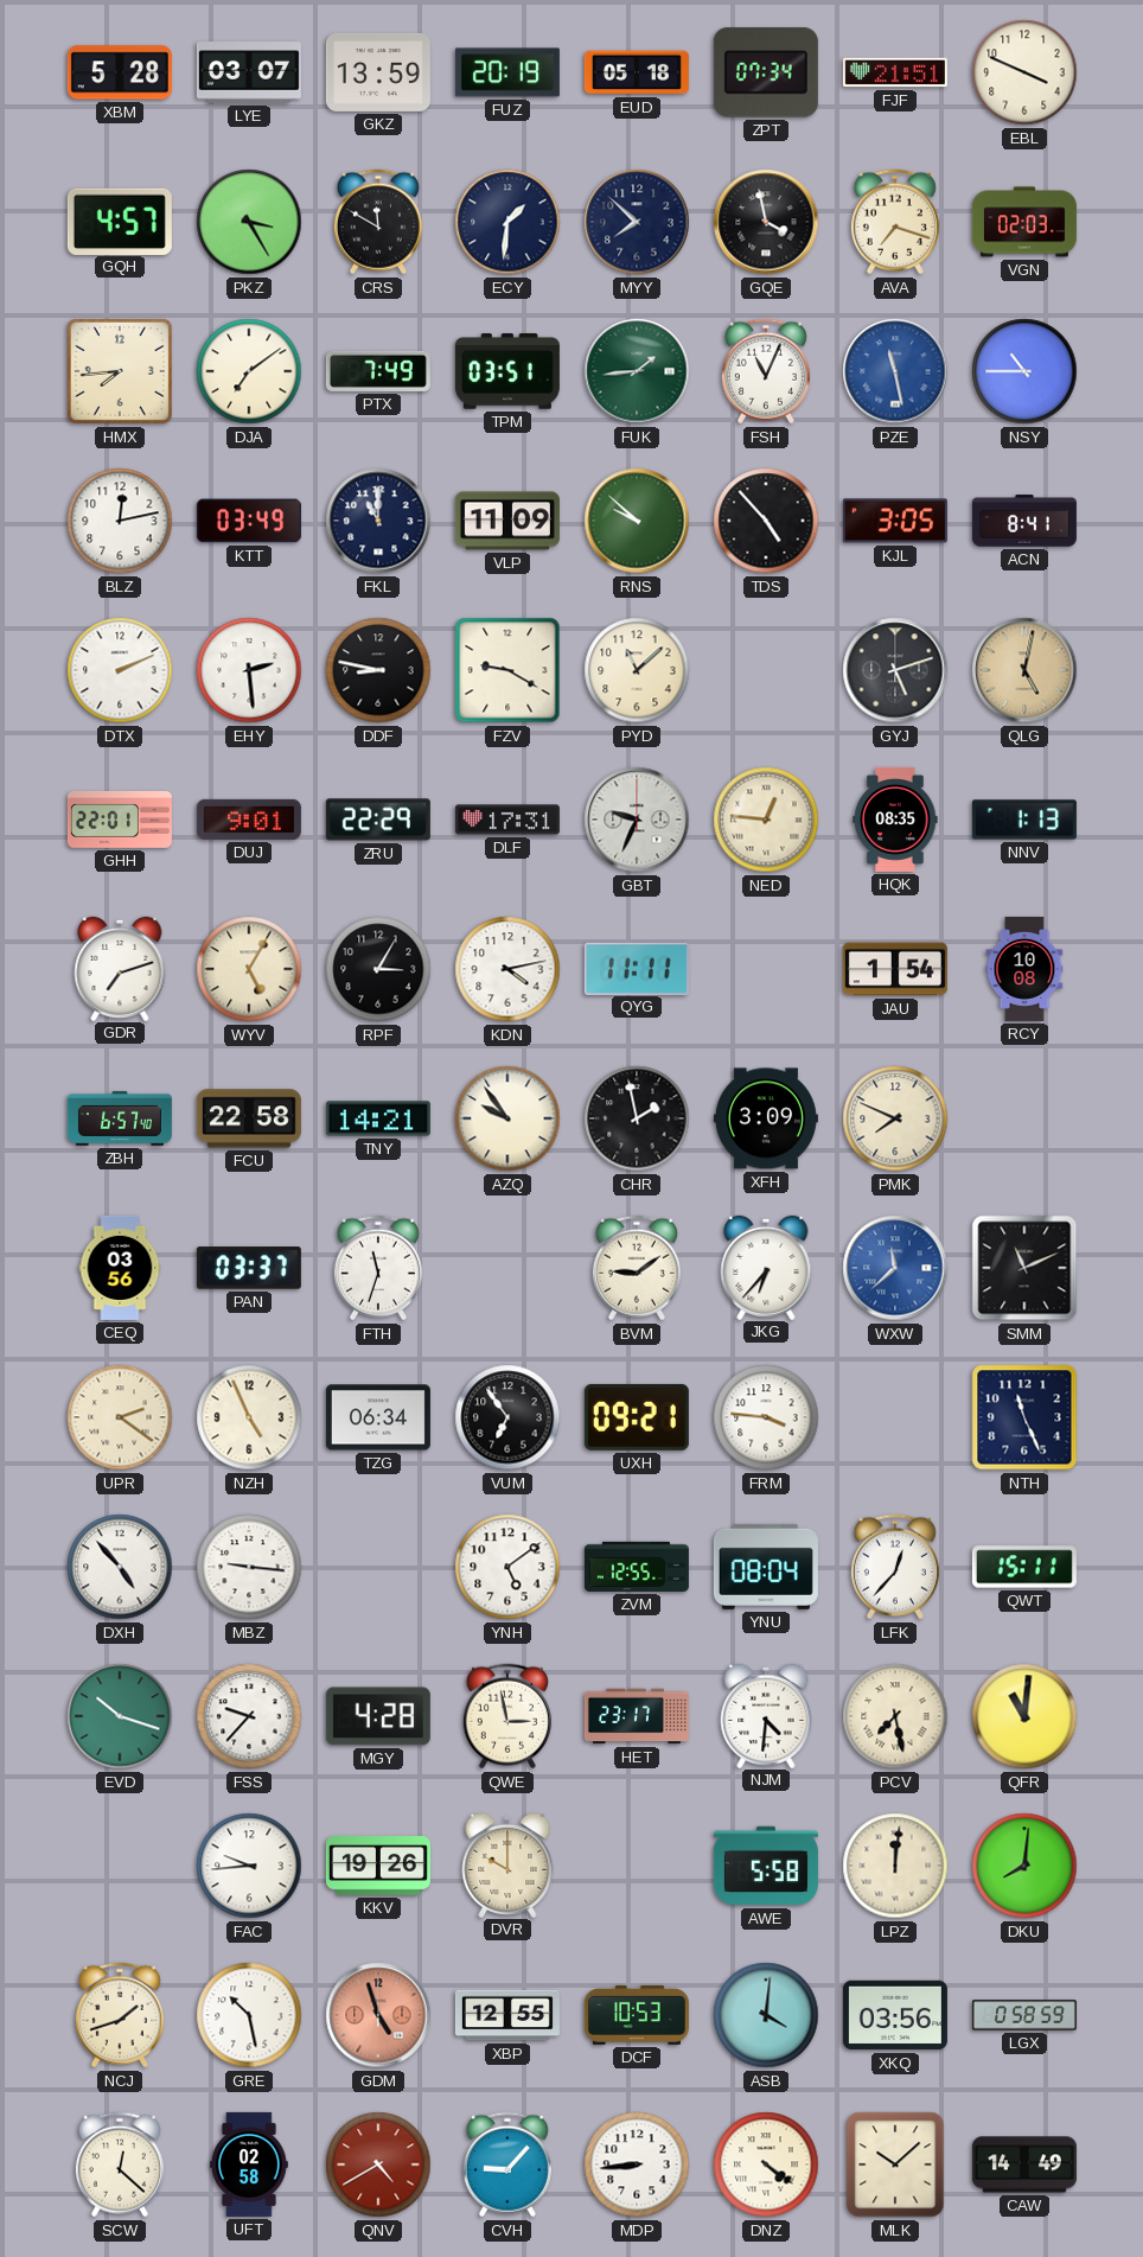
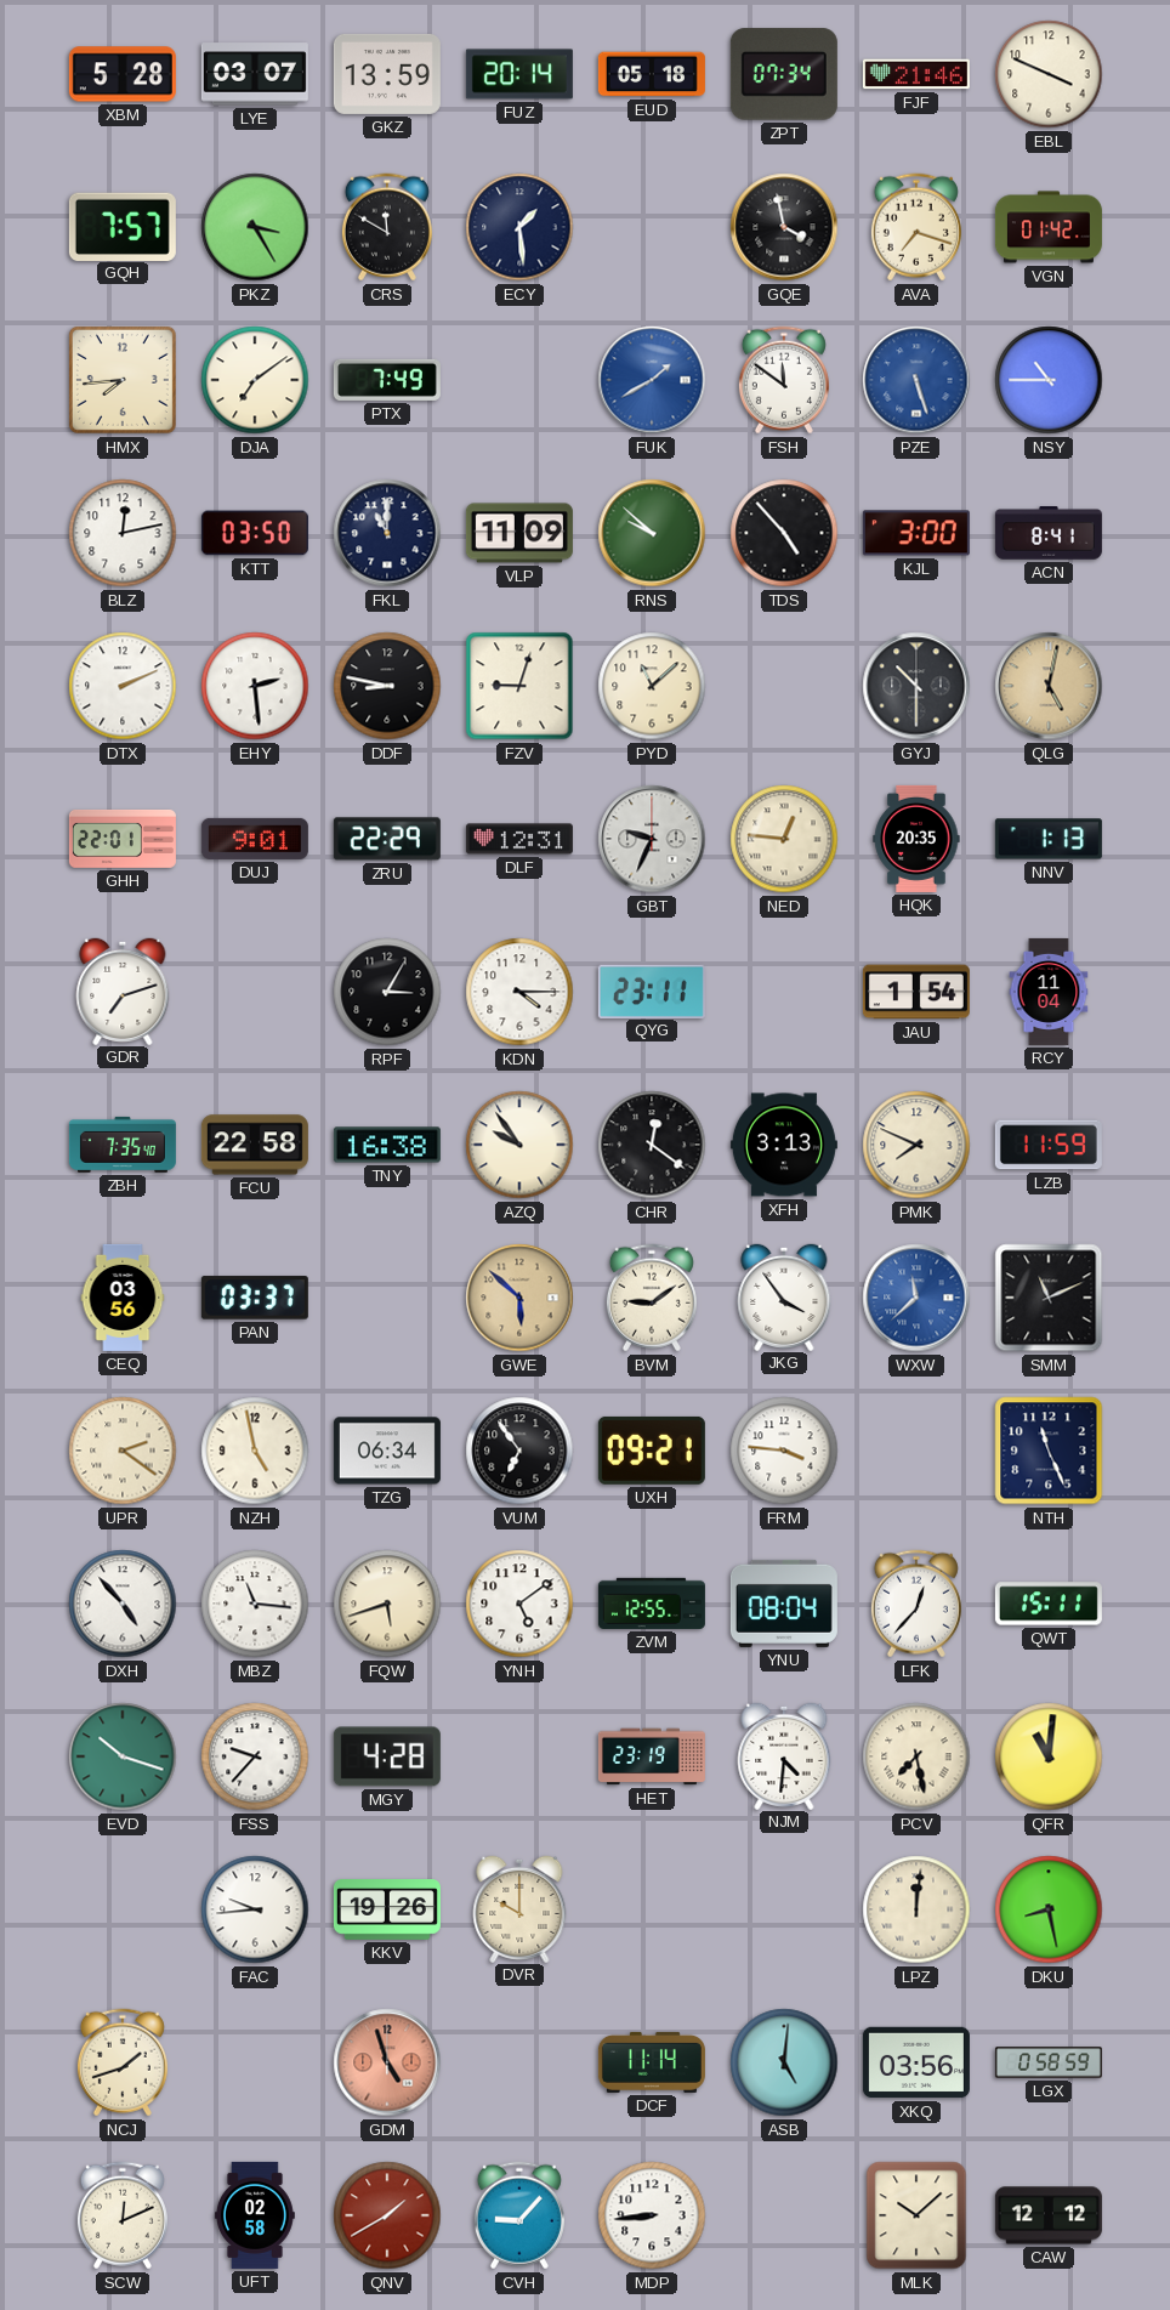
FUZ: 20:19 -> 20:14 (519, 74)
FJF: 21:51 -> 21:46 (916, 74)
GQH: 4:57 -> 7:57 (123, 226)
ECY: 1:31 -> 1:29 (519, 227)
MYY: 7:52 -> none (637, 222)
VGN: 02:03 -> 01:42 (1049, 227)
TPM: 03:51 -> none (507, 371)
FUK: 1:44 -> 1:40 (652, 380)
FUK dial: green -> blue (652, 380)
FSH: 11:04 -> 11:51 (784, 380)
PZE: 11:28 -> 5:27 (916, 380)
KTT: 03:49 -> 03:50 (255, 533)
KJL: 3:05 -> 3:00 (916, 533)
FZV: 9:20 -> 9:03 (519, 686)
GYJ: 5:12 -> 10:30 (916, 686)
DLF: 17:31 -> 12:31 (519, 839)
HQK: 08:35 -> 20:35 (916, 839)
WYV: 5:05 -> none (249, 969)
KDN: 4:13 -> 4:15 (519, 992)
QYG: 11:11 -> 23:11 (652, 991)
RCY: 10:08 -> 11:04 (1049, 992)
ZBH: 6:57 -> 7:35 (123, 1145)
TNY: 14:21 -> 16:38 (387, 1145)
CHR: 1:58 -> 12:21 (652, 1145)
XFH: 3:09 -> 3:13 (784, 1145)
LZB: none -> 11:59 (1049, 1145)
FTH: 11:33 -> none (378, 1268)
GWE: none -> 5:52 (519, 1298)
JKG: 6:37 -> 3:54 (784, 1296)
NZH: 4:56 -> 4:58 (255, 1451)
MBZ: 9:16 -> 11:16 (255, 1604)
FQW: none -> 5:42 (387, 1604)
QWE: 2:58 -> none (507, 1716)
HET: 23:17 -> 23:19 (652, 1756)
AWE: 5:58 -> none (766, 1866)
DKU: 8:01 -> 8:28 (1049, 1909)
GRE: 10:28 -> none (249, 2015)
XBP: 12:55 -> none (507, 2015)
DCF: 10:53 -> 11:14 (652, 2062)
ASB: 4:01 -> 5:01 (784, 2062)
SCW: 12:22 -> 12:11 (123, 2215)
QNV: 4:40 -> 1:40 (387, 2215)
DNZ: 4:21 -> none (766, 2164)
CAW: 14:49 -> 12:12 (1049, 2215)
